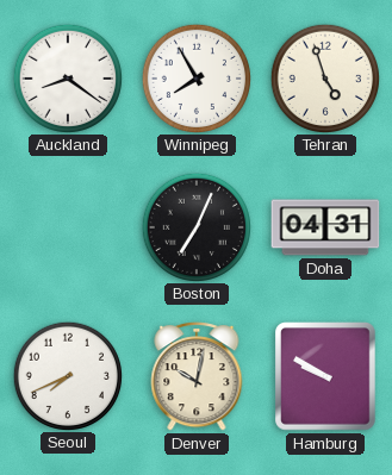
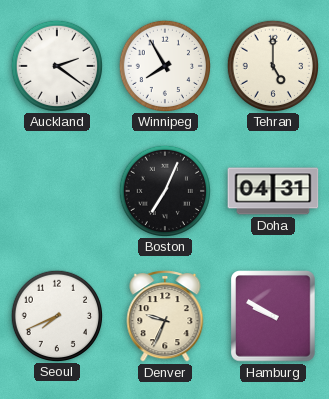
Auckland: 8:21 -> 2:21 (56, 65)
Tehran: 4:57 -> 5:00 (272, 65)
Denver: 10:02 -> 9:34 (165, 317)
